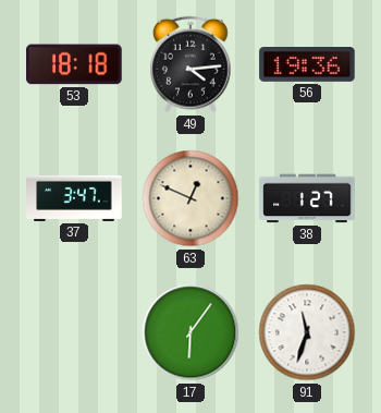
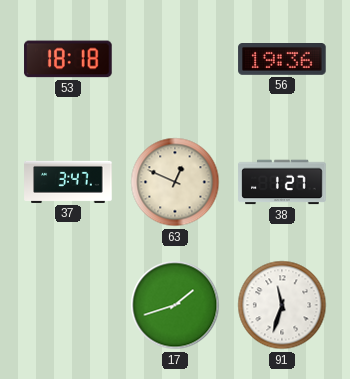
49: 4:14 -> none (192, 64)
17: 6:06 -> 1:42 (175, 305)
